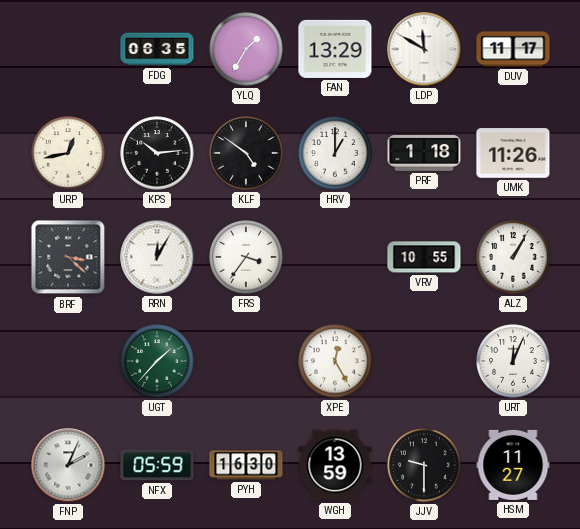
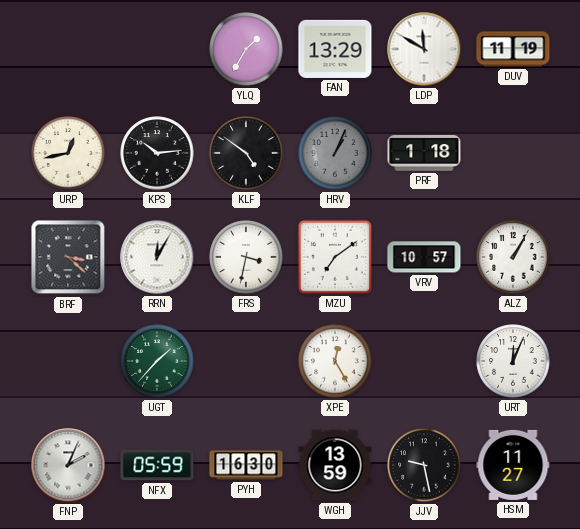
FDG: 06:35 -> none (157, 49)
DUV: 11:17 -> 11:19 (513, 49)
HRV: 1:00 -> 1:04 (335, 153)
HRV dial: white -> grey (335, 153)
UMK: 11:26 -> none (513, 153)
FRS: 3:36 -> 3:32 (246, 257)
MZU: none -> 7:09 (335, 257)
VRV: 10:55 -> 10:57 (424, 257)
JJV: 9:30 -> 9:28 (424, 465)
